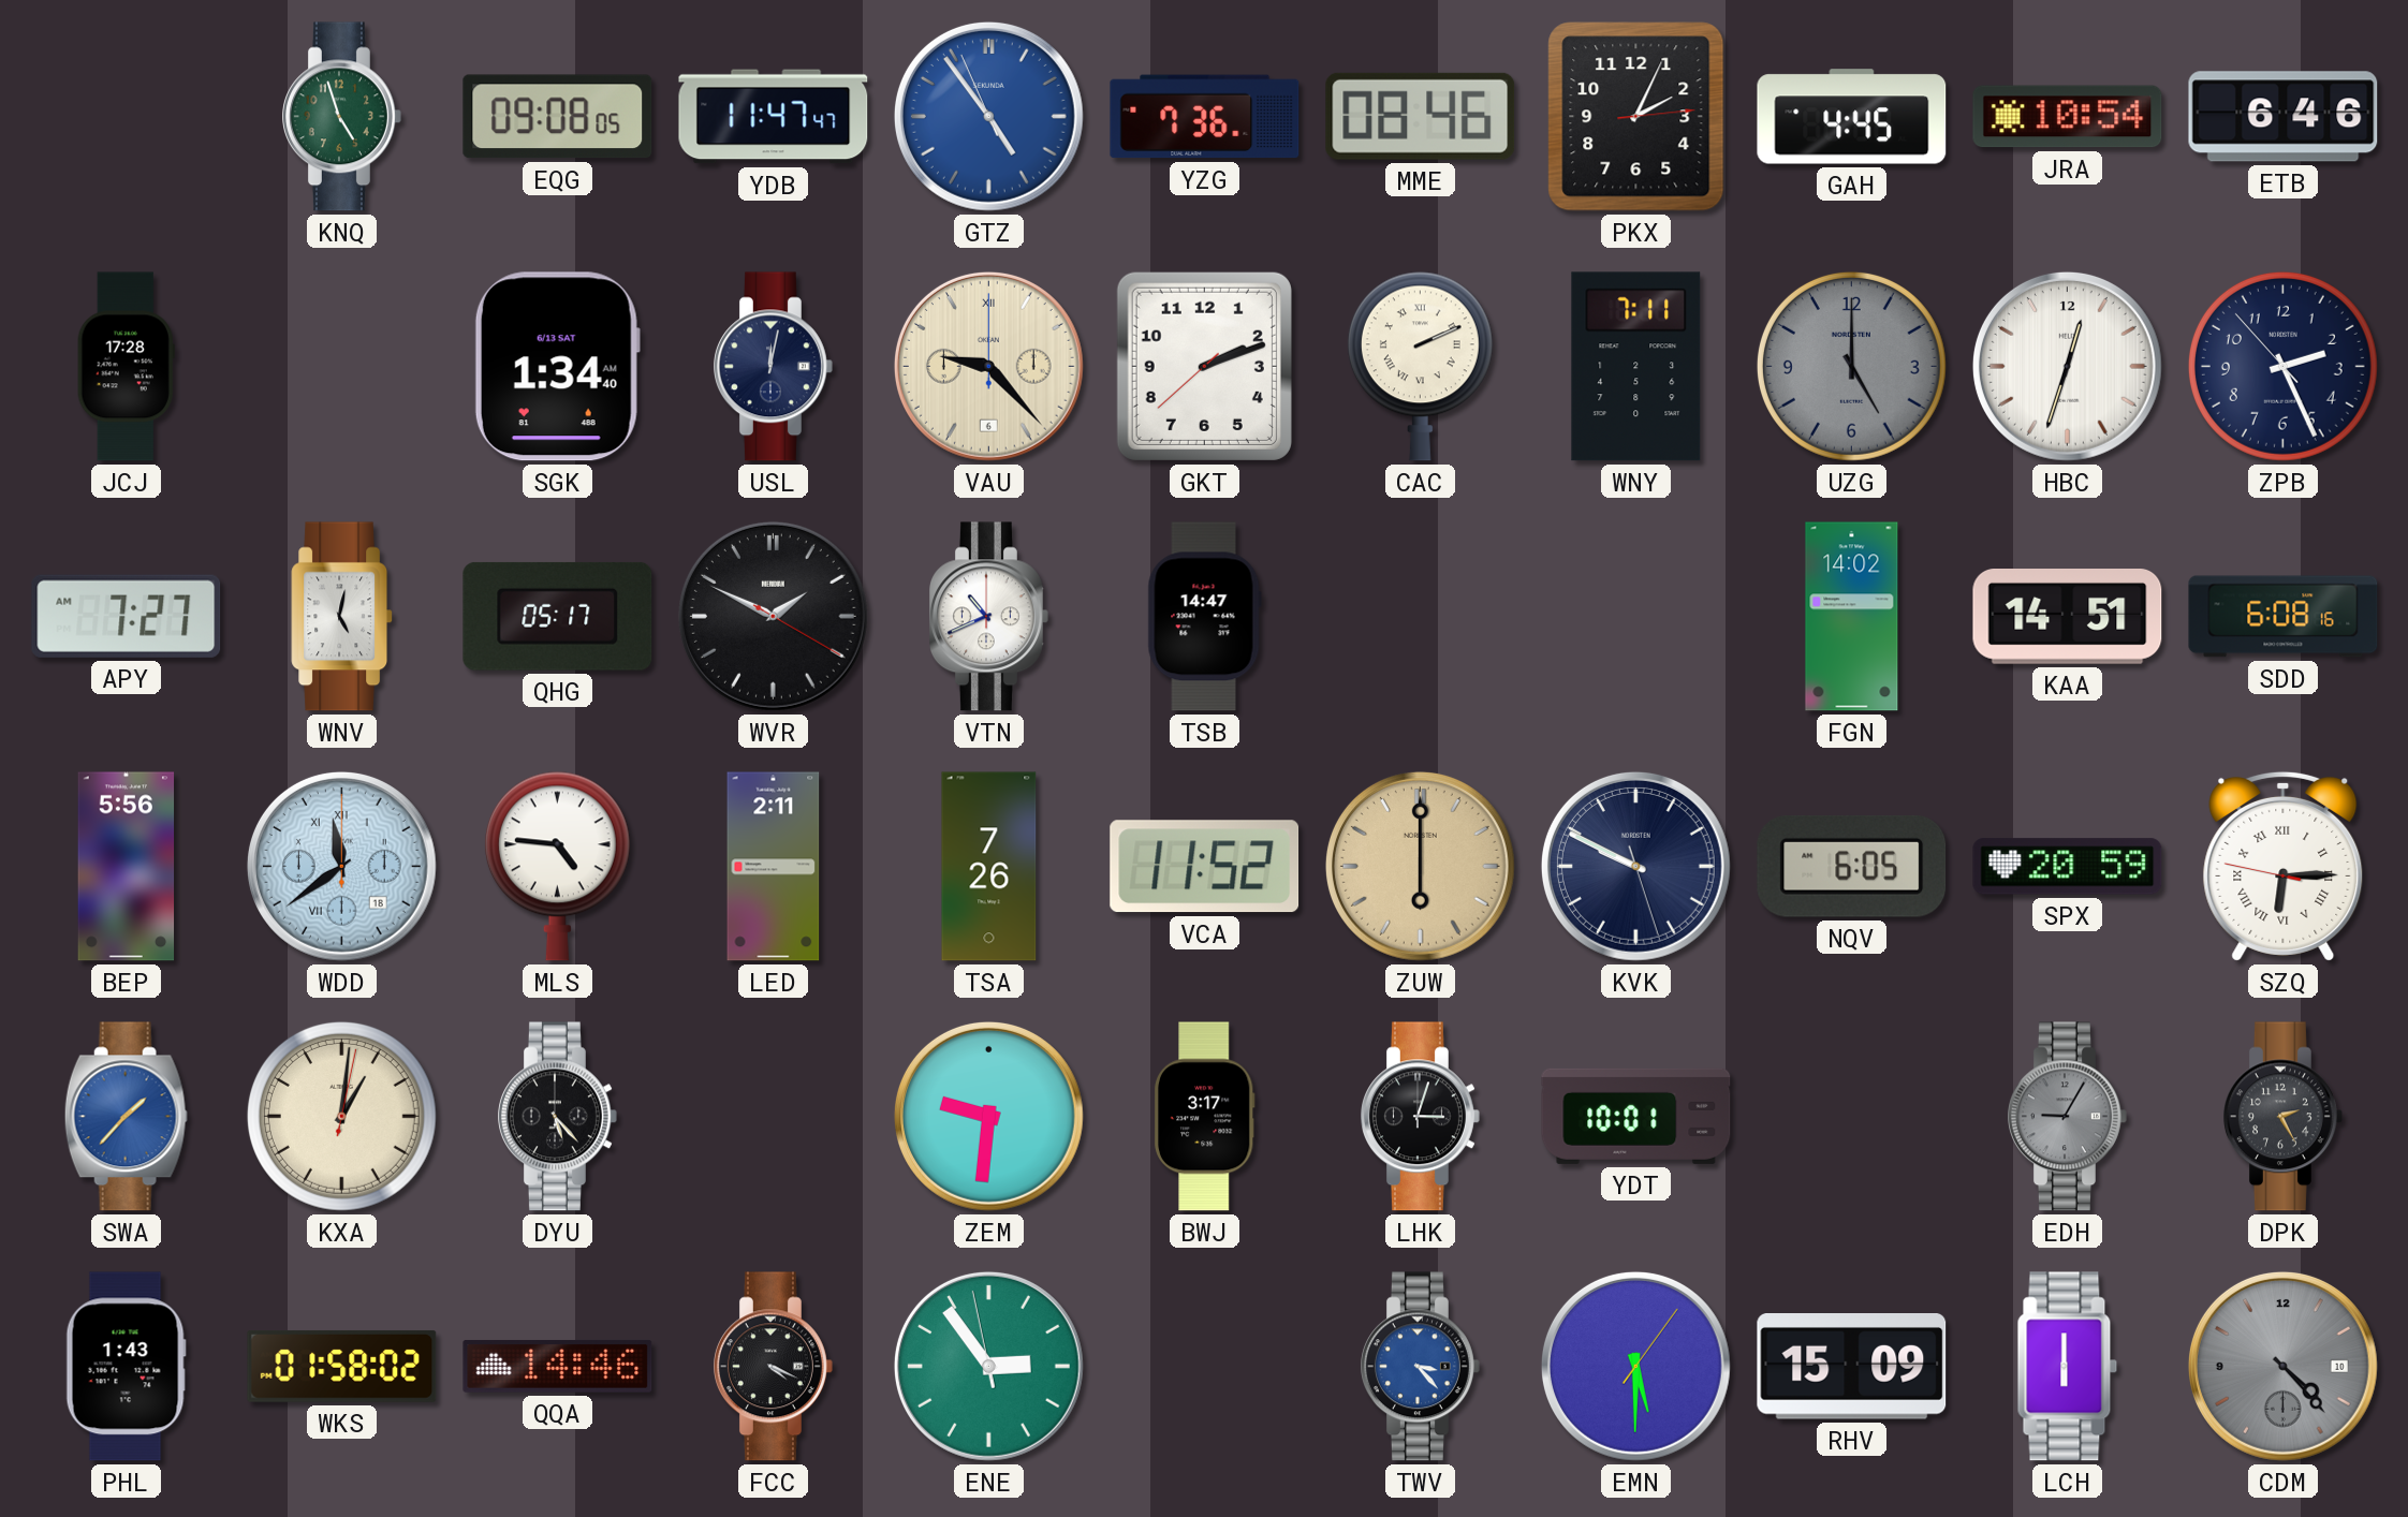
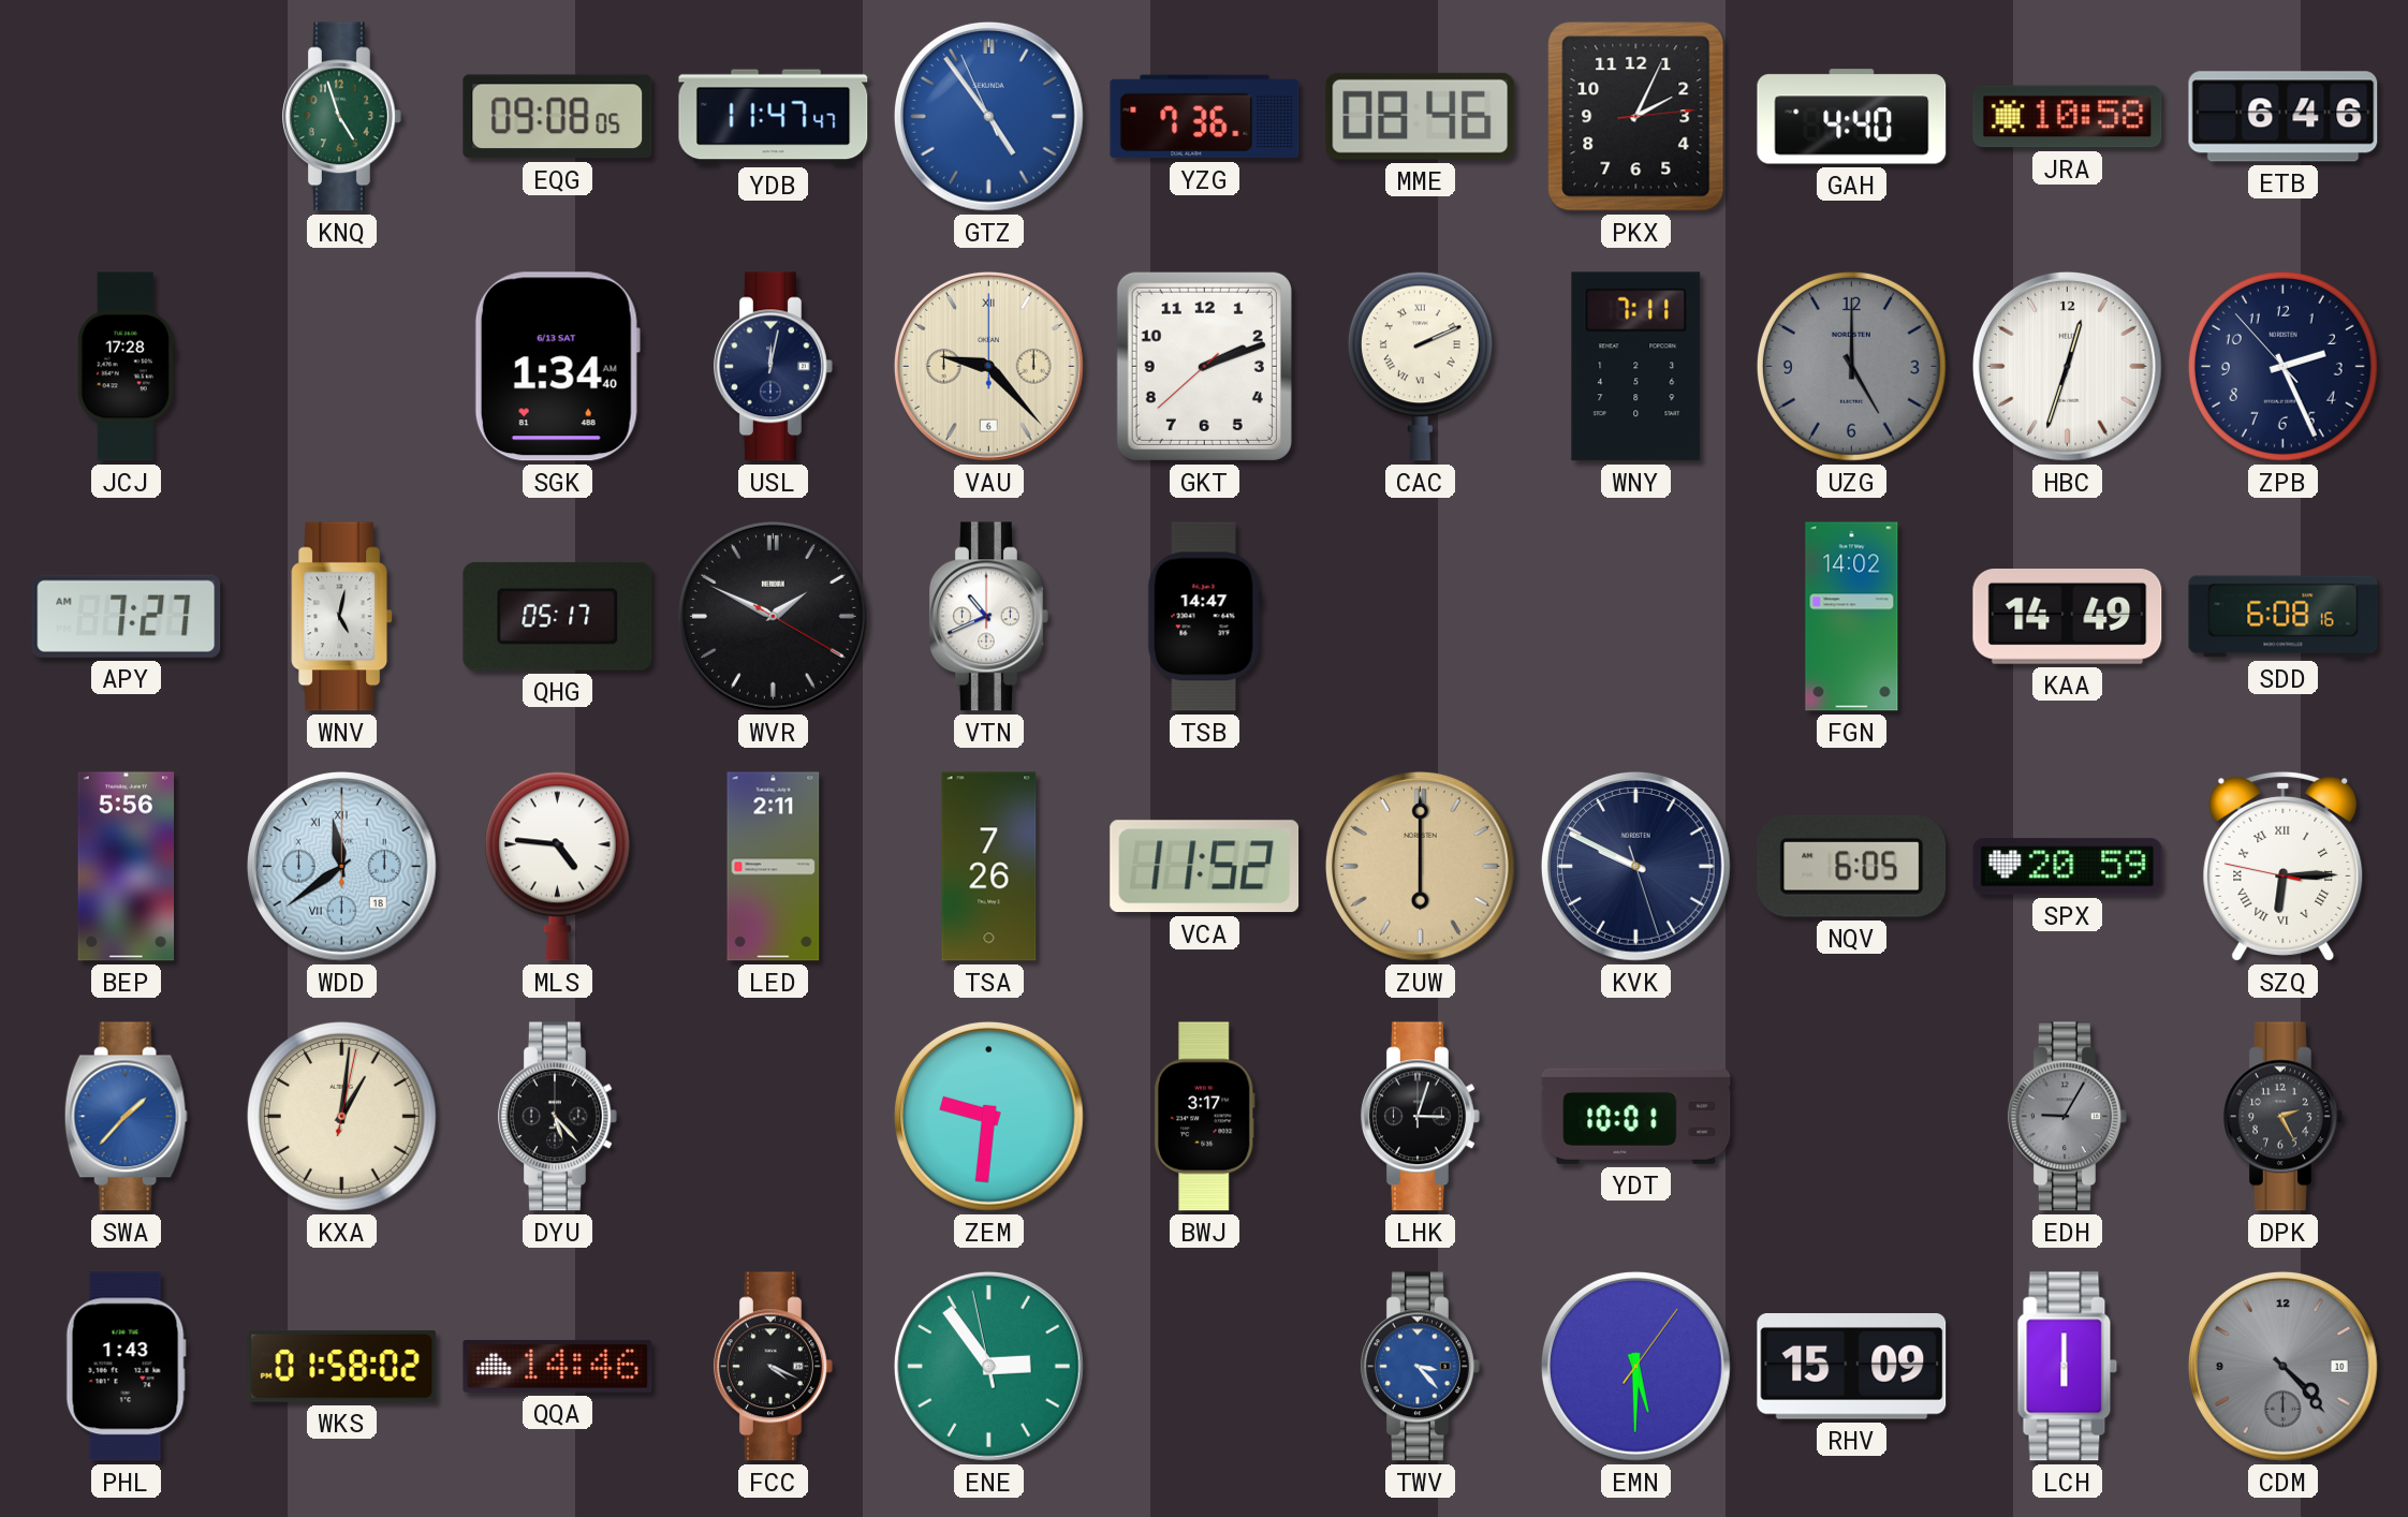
GAH: 4:45 -> 4:40 (1852, 117)
JRA: 10:54 -> 10:58 (2068, 117)
KAA: 14:51 -> 14:49 (2068, 617)
